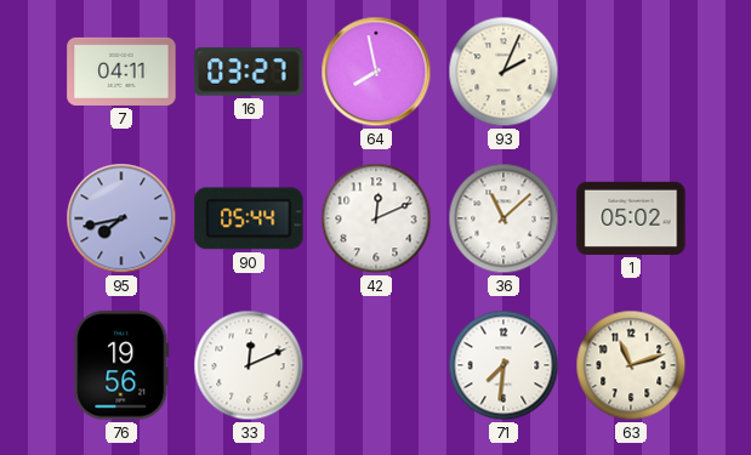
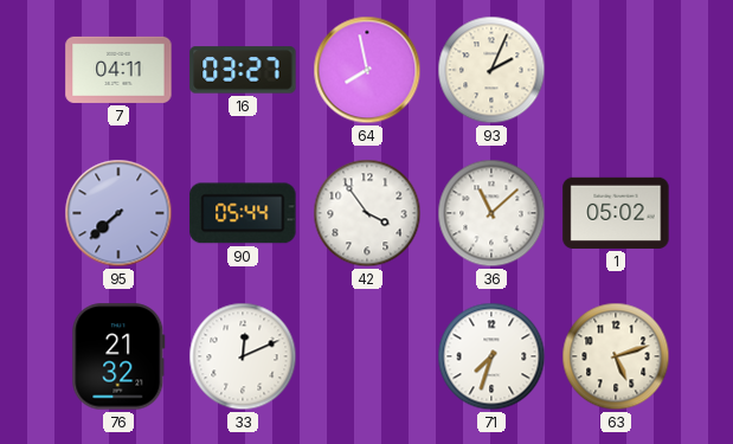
95: 7:43 -> 7:38 (118, 213)
42: 12:11 -> 3:54 (367, 213)
76: 19:56 -> 21:32 (118, 356)
71: 7:31 -> 7:33 (491, 356)
63: 11:12 -> 5:12 (616, 356)
